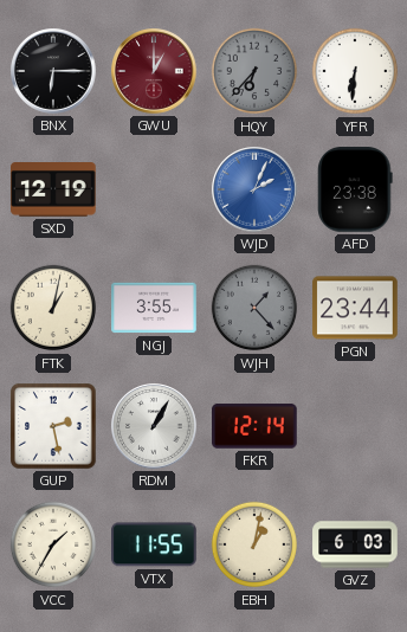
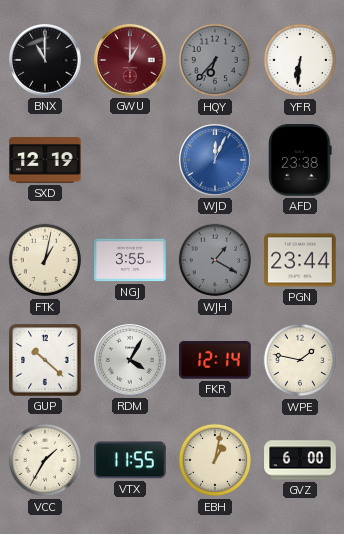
BNX: 6:15 -> 11:00 (45, 60)
WJD: 2:04 -> 12:04 (215, 160)
WJH: 1:23 -> 1:20 (215, 260)
GUP: 2:28 -> 10:22 (45, 360)
RDM: 1:05 -> 4:05 (130, 360)
WPE: none -> 1:47 (300, 360)
GVZ: 6:03 -> 6:00 (300, 460)
